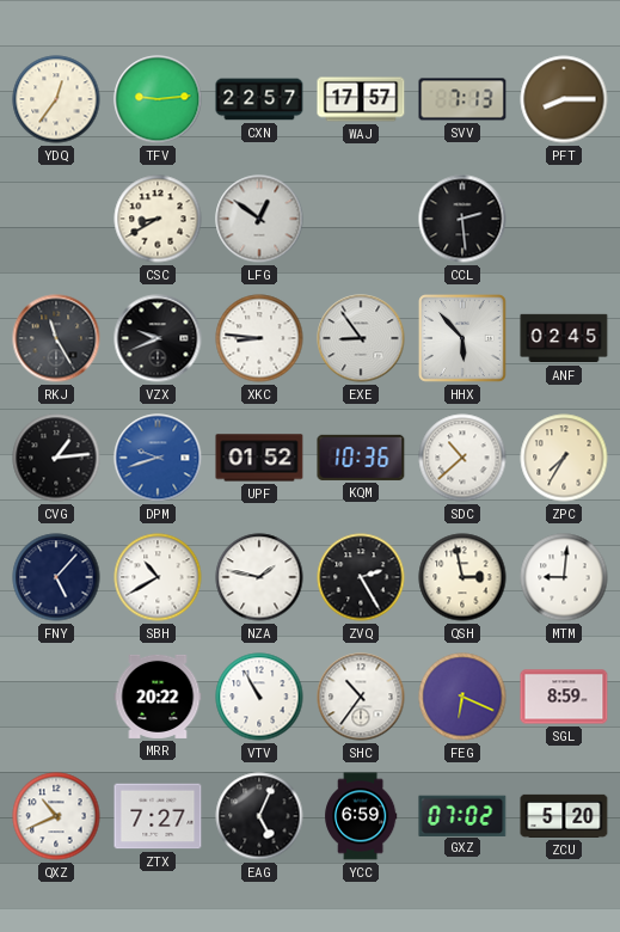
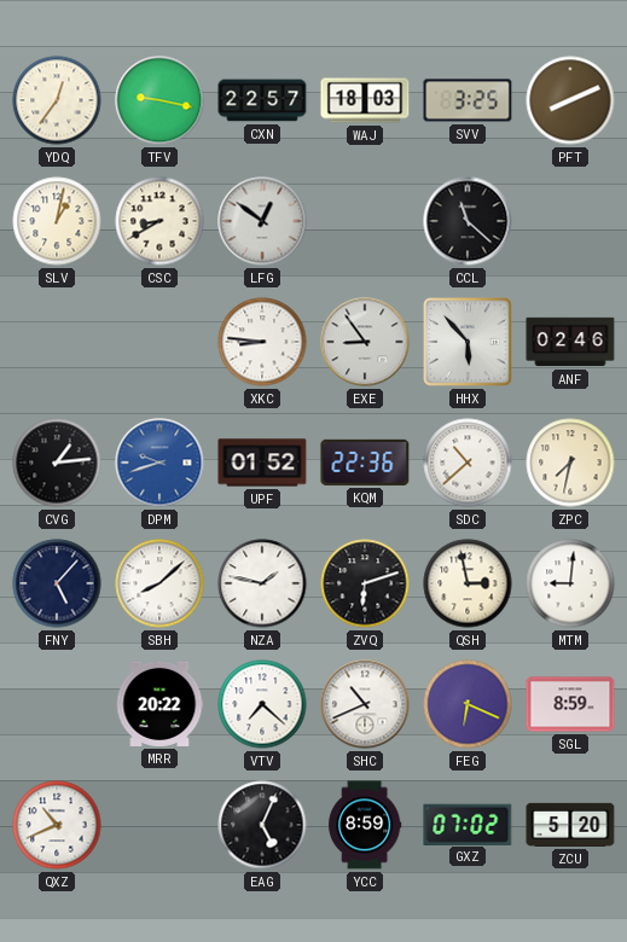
TFV: 9:14 -> 9:17 (159, 100)
WAJ: 17:57 -> 18:03 (365, 100)
SVV: 7:13 -> 3:25 (468, 100)
PFT: 8:15 -> 8:11 (570, 100)
SLV: none -> 1:02 (57, 221)
CCL: 2:29 -> 11:22 (468, 221)
RKJ: 11:25 -> none (56, 338)
VZX: 9:41 -> none (158, 338)
ANF: 02:45 -> 02:46 (570, 342)
KQM: 10:36 -> 22:36 (365, 463)
ZPC: 7:35 -> 7:32 (570, 463)
SBH: 10:40 -> 8:08 (159, 583)
ZVQ: 2:25 -> 6:12 (365, 583)
VTV: 10:55 -> 7:22 (262, 704)
SHC: 10:36 -> 10:41 (365, 704)
ZTX: 7:27 -> none (158, 816)
YCC: 6:59 -> 8:59 (365, 825)
